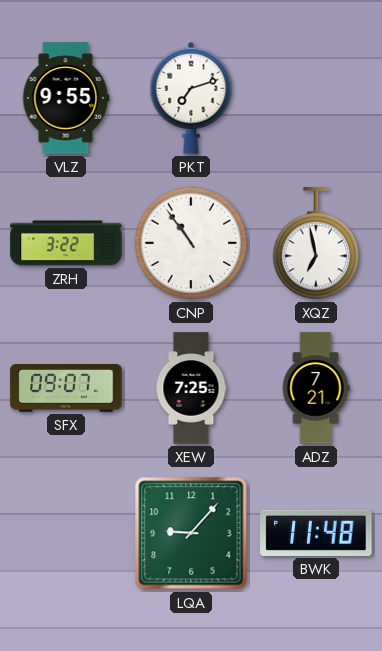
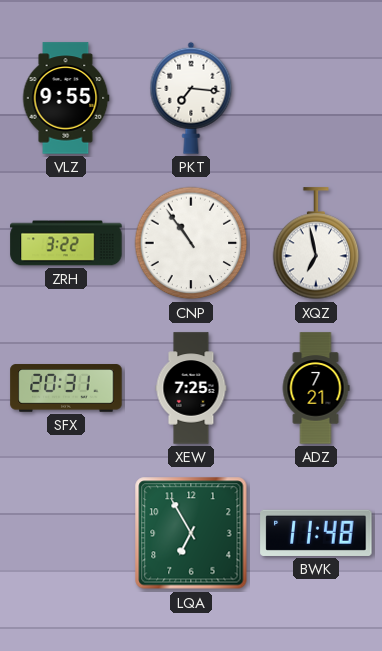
PKT: 7:12 -> 7:16 (191, 98)
SFX: 09:07 -> 20:31 (66, 388)
LQA: 9:07 -> 6:55 (191, 533)
